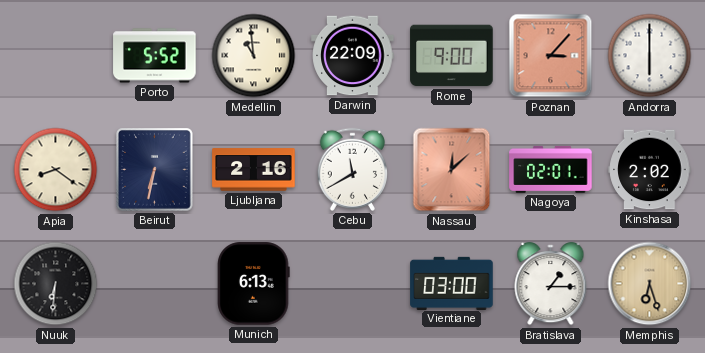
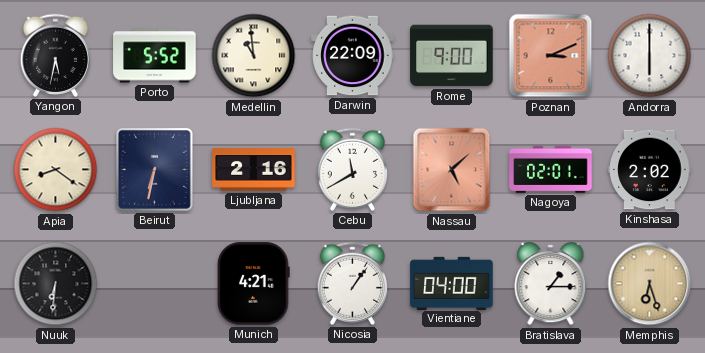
Yangon: none -> 5:32 (55, 55)
Poznan: 3:07 -> 3:11 (551, 56)
Nassau: 12:08 -> 5:08 (452, 170)
Munich: 6:13 -> 4:21 (254, 284)
Nicosia: none -> 1:06 (352, 283)
Vientiane: 03:00 -> 04:00 (452, 283)
